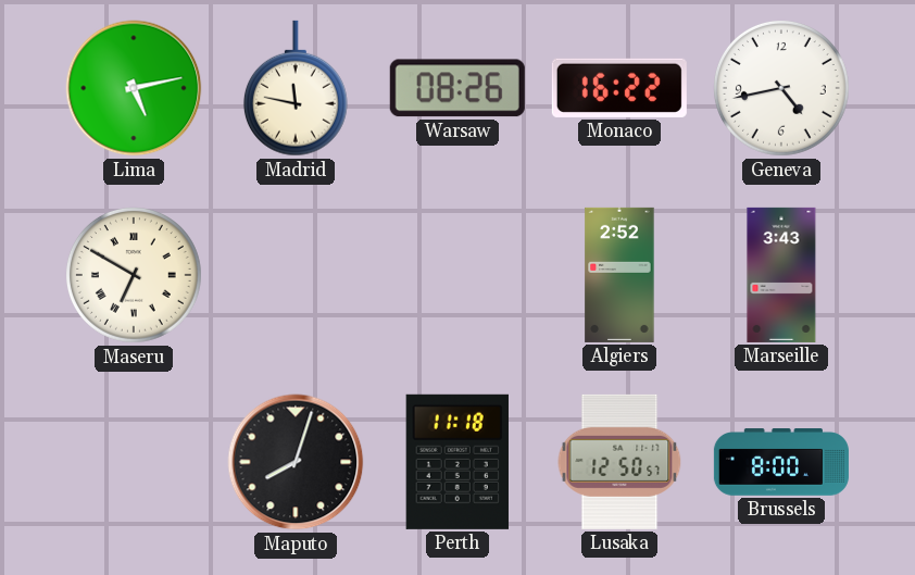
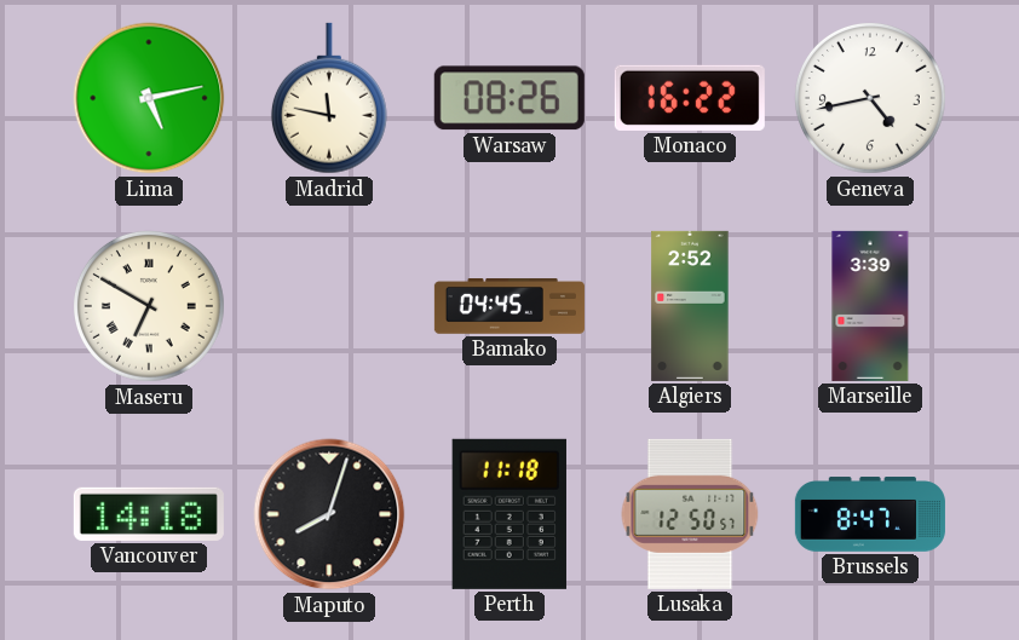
Bamako: none -> 04:45 (509, 306)
Marseille: 3:43 -> 3:39 (870, 306)
Vancouver: none -> 14:18 (149, 514)
Brussels: 8:00 -> 8:47 (870, 514)
